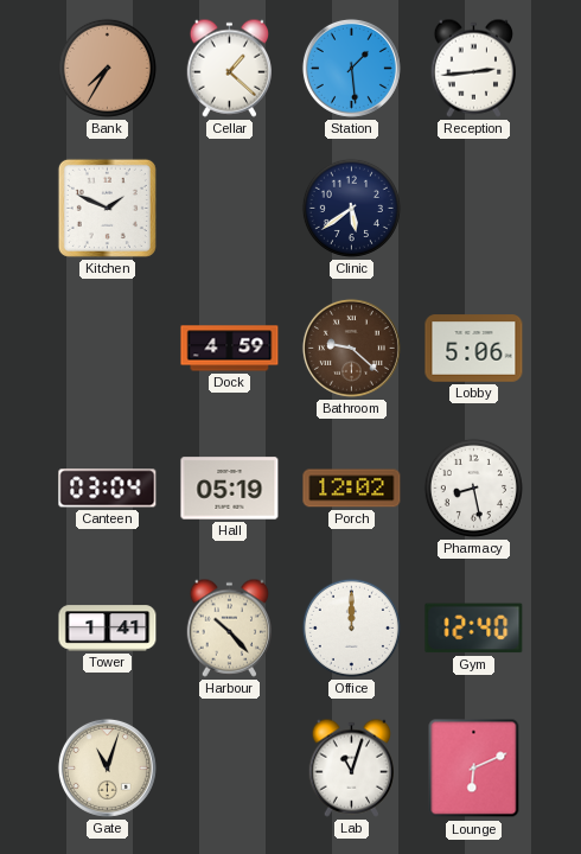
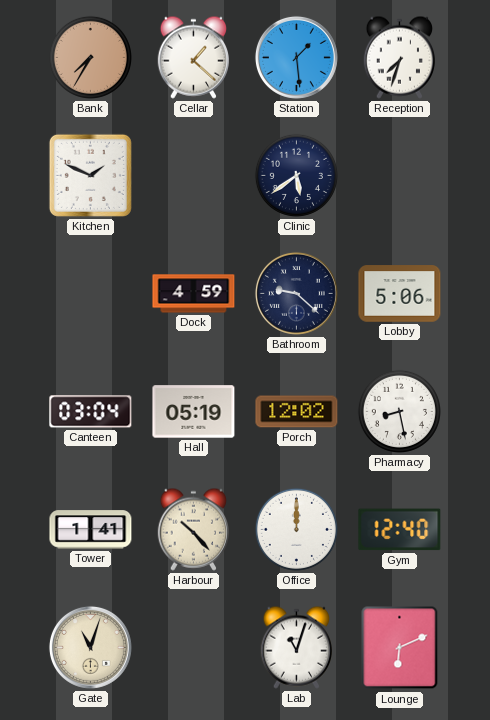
Reception: 2:44 -> 7:33 (399, 57)
Bathroom dial: brown -> navy (296, 293)
